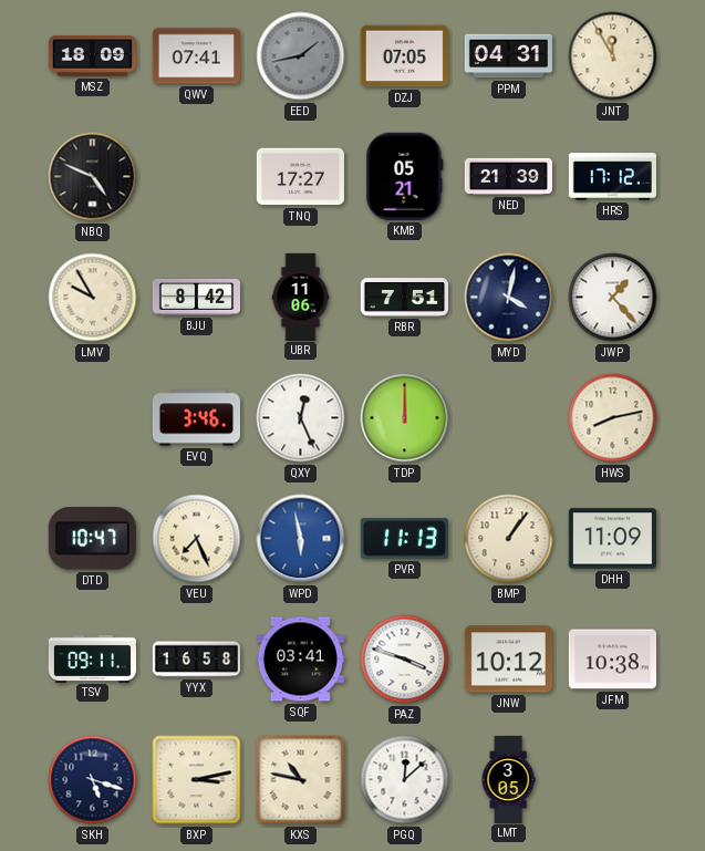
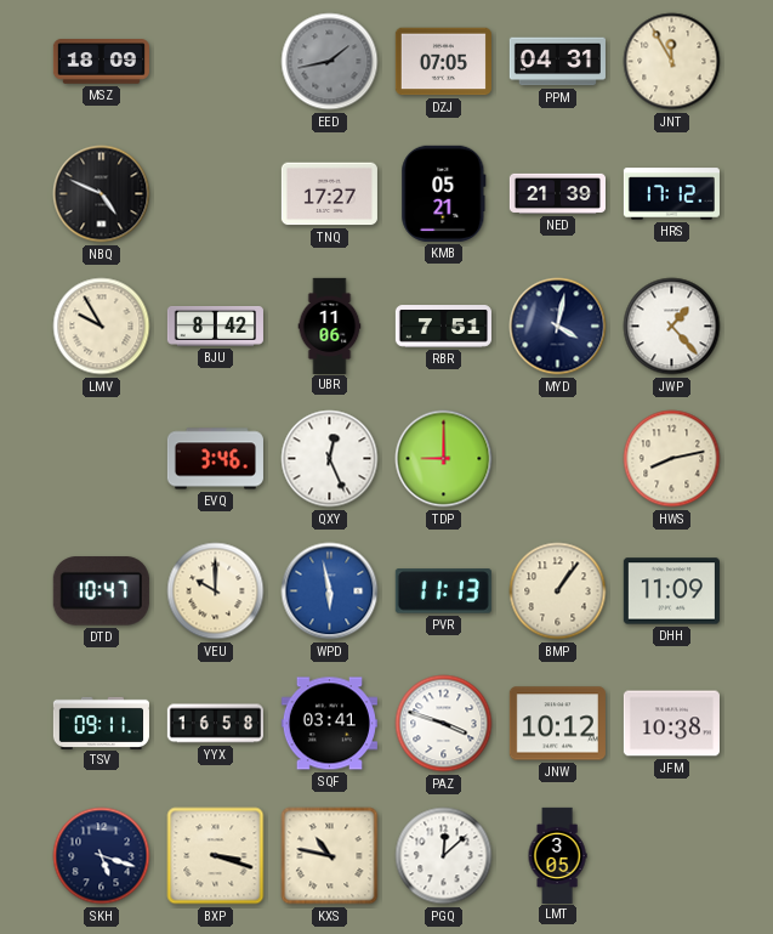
QWV: 07:41 -> none (196, 56)
TDP: 12:00 -> 9:00 (444, 459)
VEU: 7:26 -> 10:00 (216, 591)
BXP: 3:13 -> 3:18 (216, 856)
